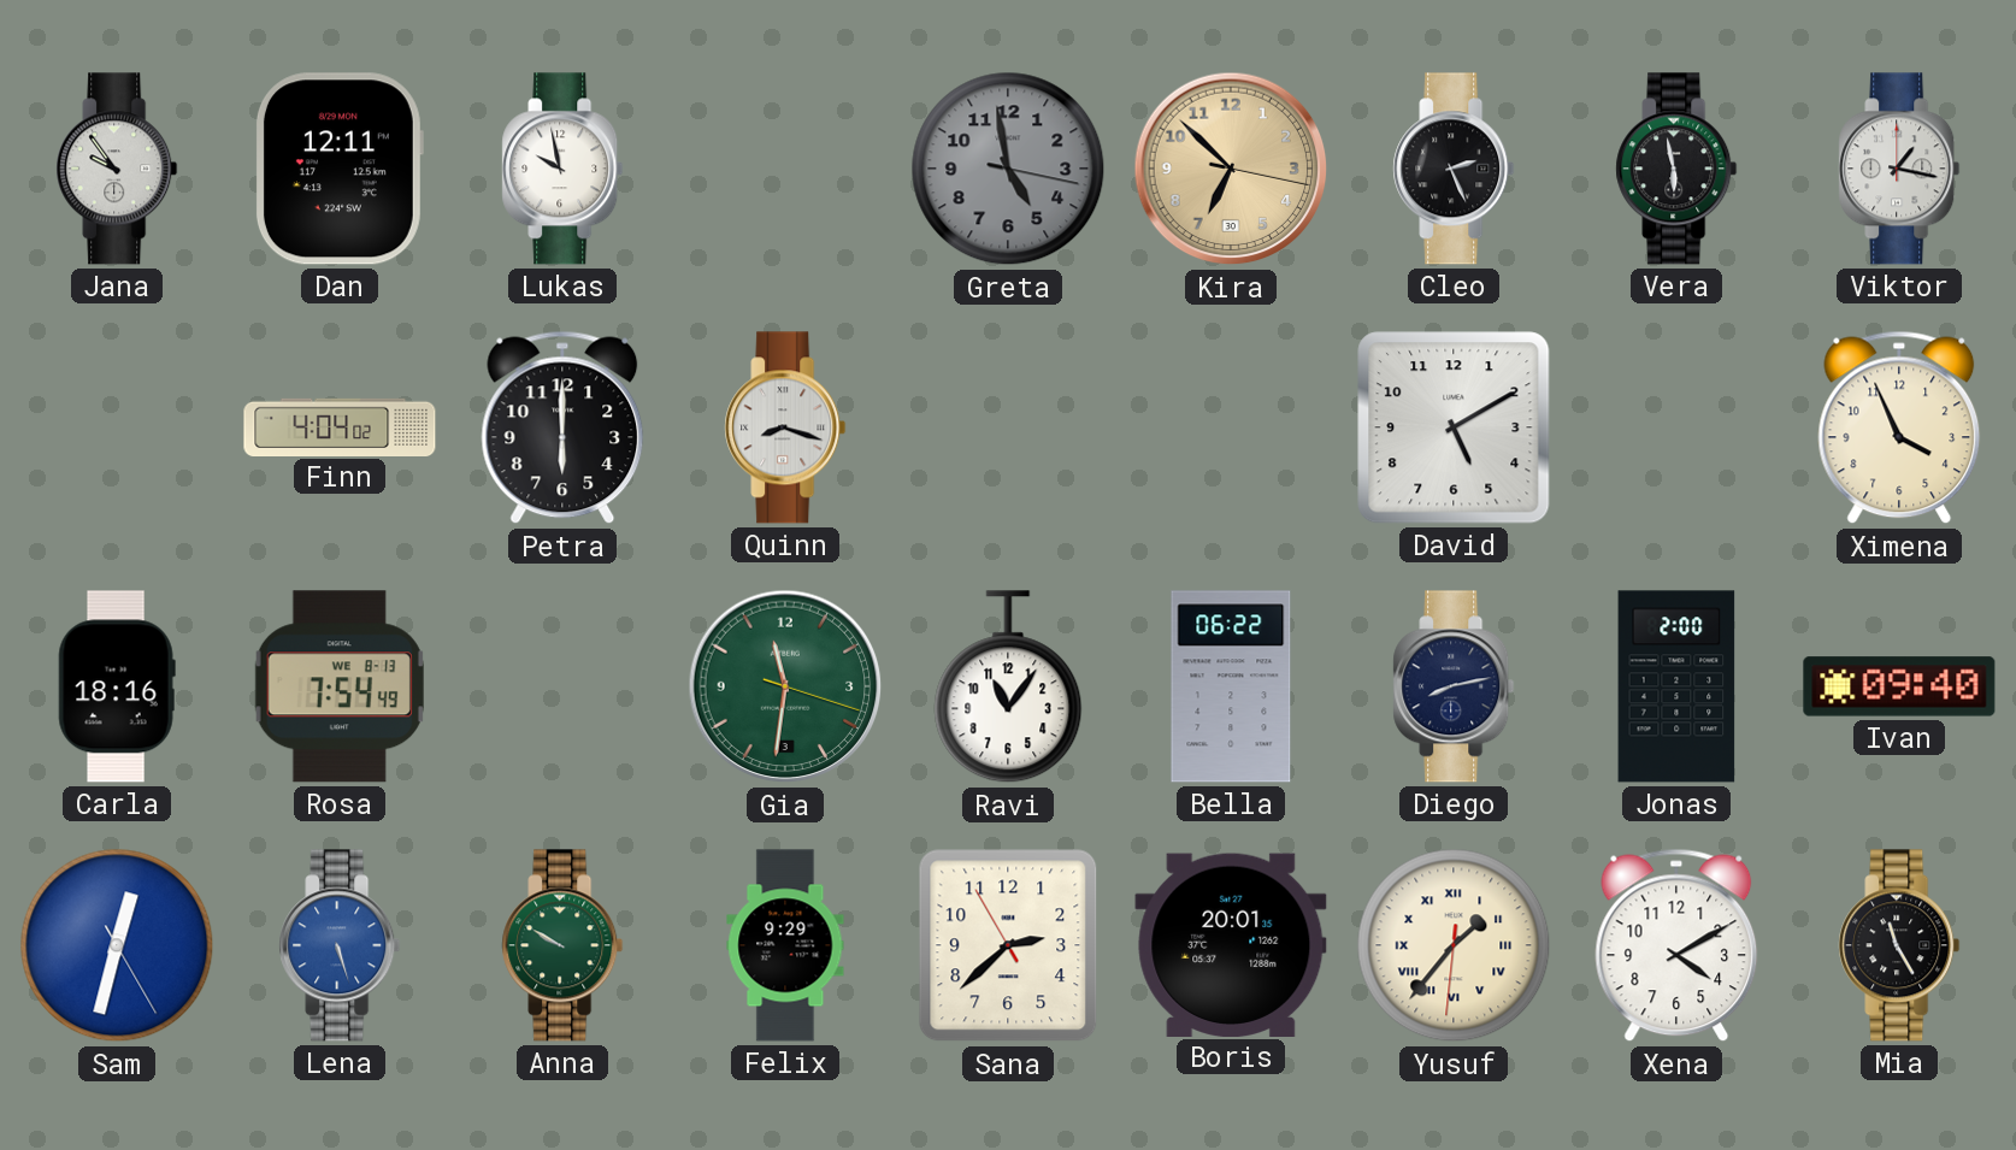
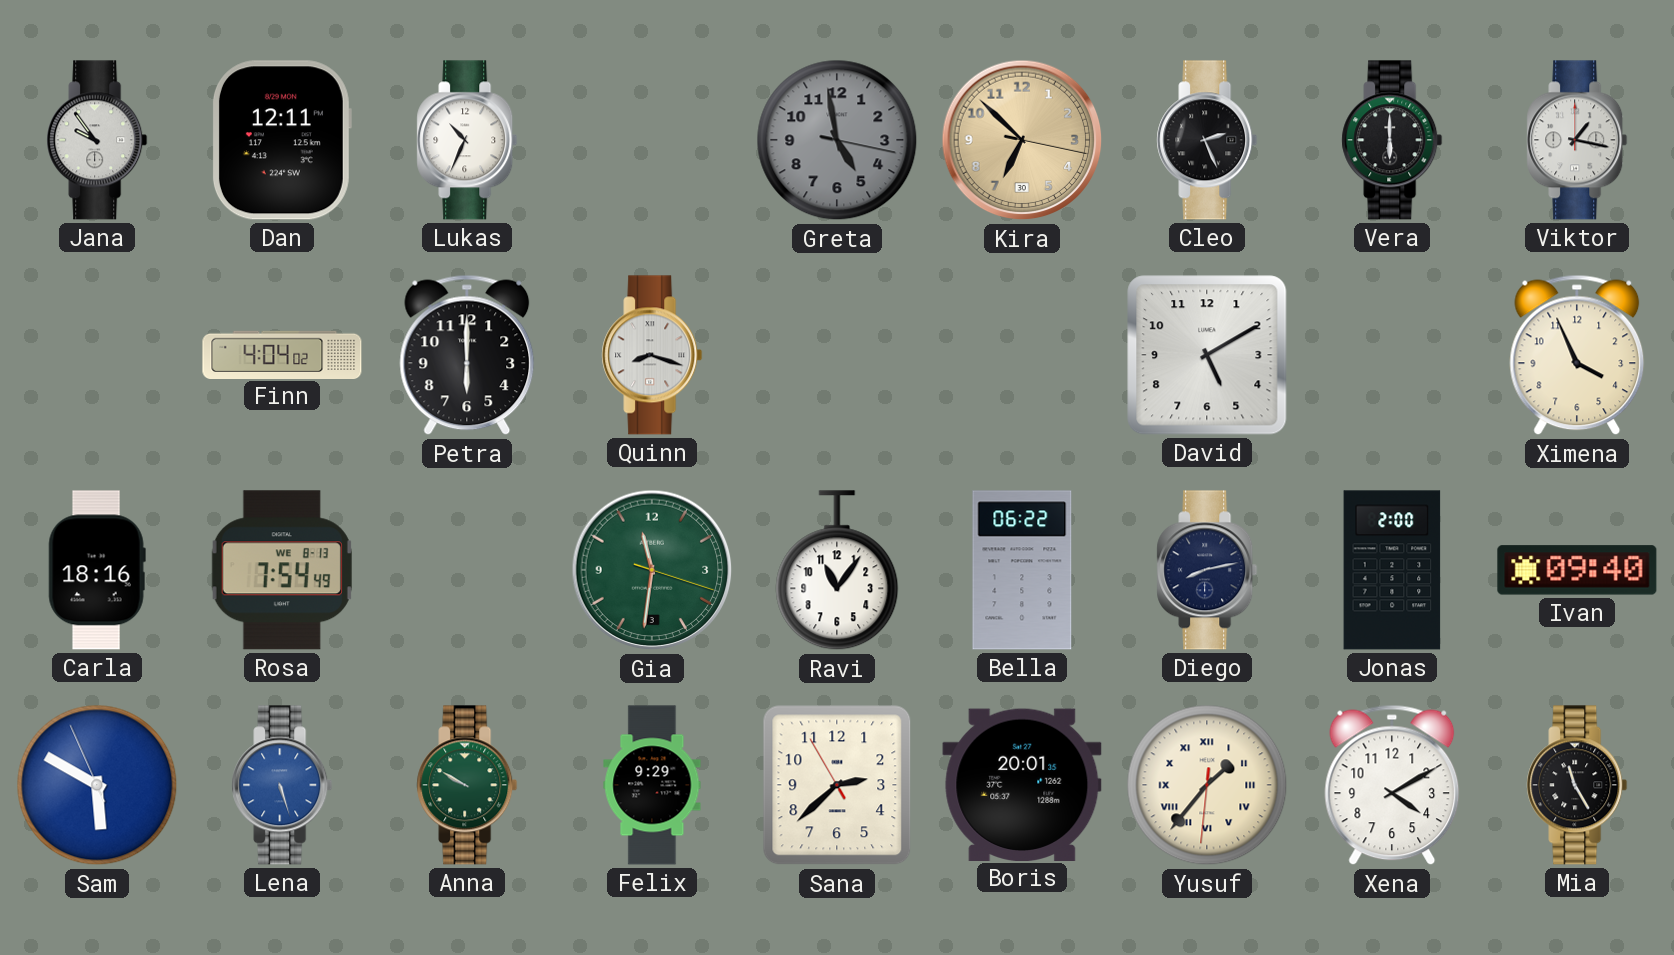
Lukas: 9:58 -> 10:34 (467, 140)
Vera: 5:58 -> 6:00 (1392, 140)
Sam: 12:32 -> 5:49 (97, 785)
